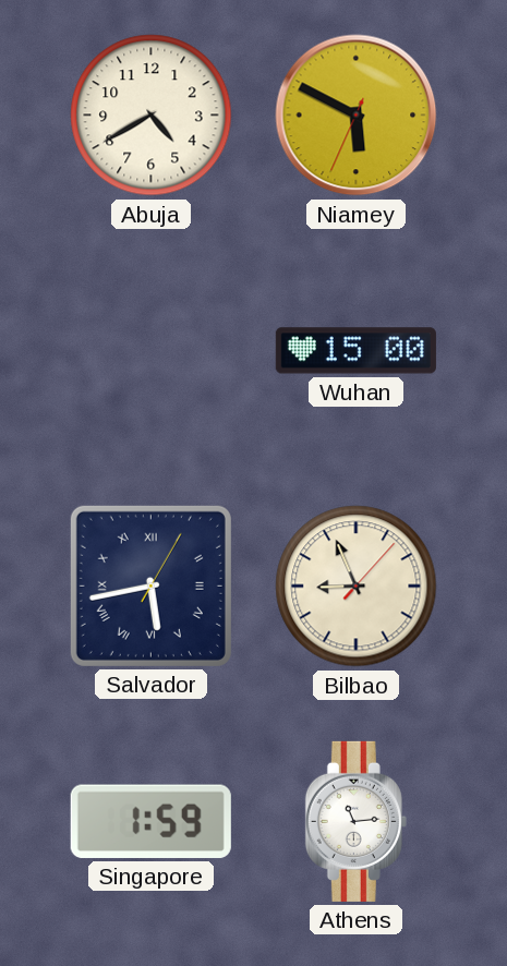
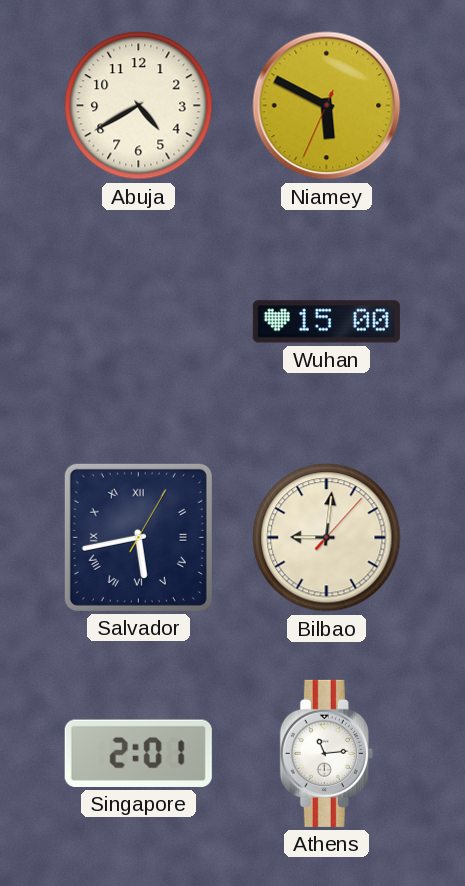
Bilbao: 8:56 -> 9:01 (327, 538)
Singapore: 1:59 -> 2:01 (138, 753)
